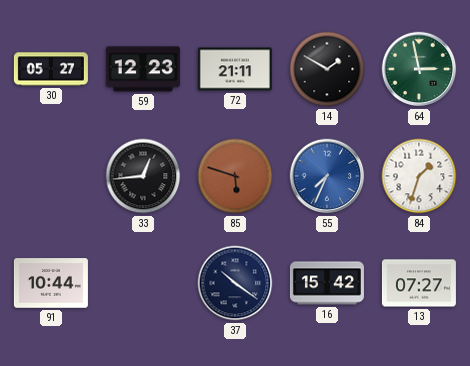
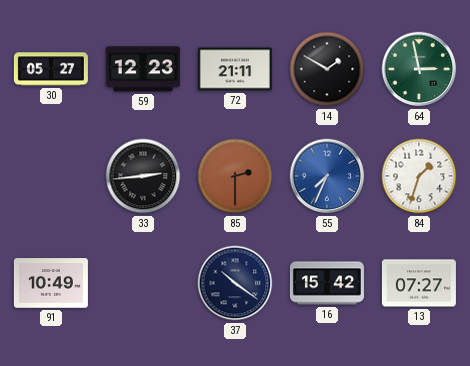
33: 12:44 -> 2:44 (143, 176)
85: 5:48 -> 2:30 (235, 176)
91: 10:44 -> 10:49 (51, 283)
